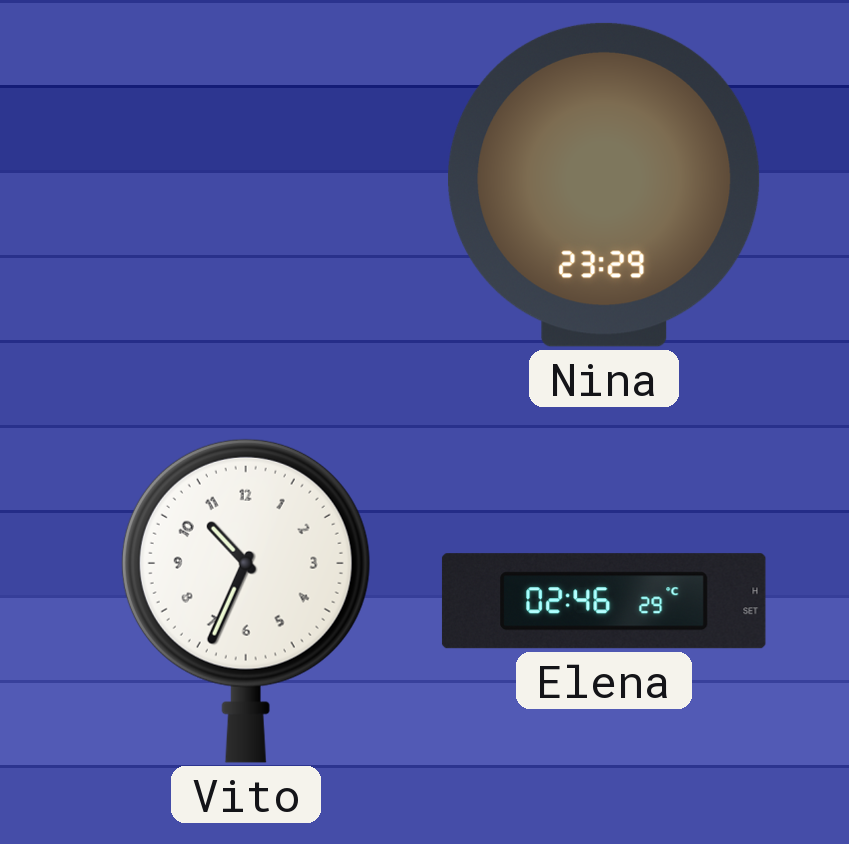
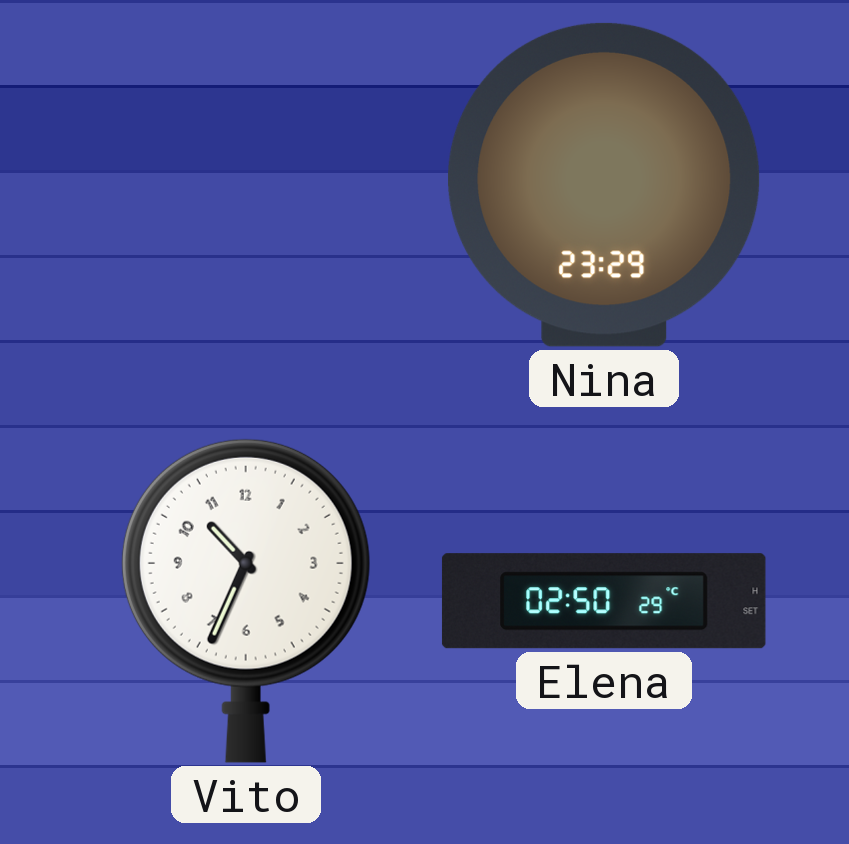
Elena: 02:46 -> 02:50 (604, 601)
